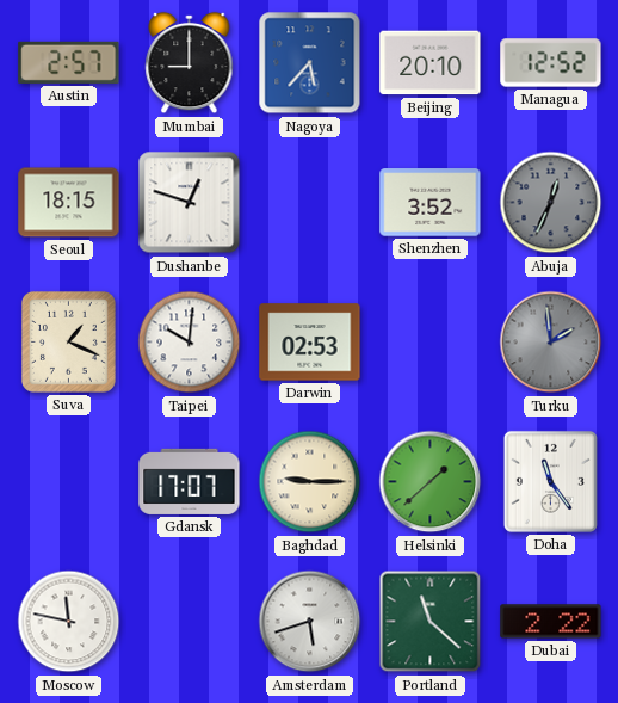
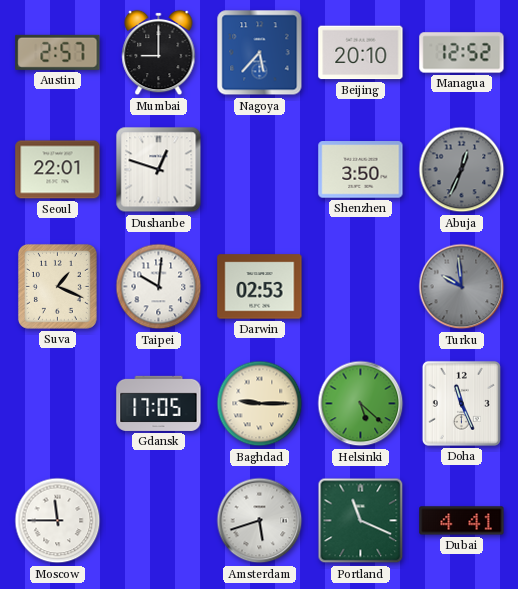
Seoul: 18:15 -> 22:01 (58, 170)
Shenzhen: 3:52 -> 3:50 (361, 170)
Turku: 1:59 -> 9:59 (462, 287)
Gdansk: 17:07 -> 17:05 (159, 403)
Helsinki: 1:38 -> 5:22 (361, 404)
Doha: 11:24 -> 11:26 (461, 403)
Moscow: 11:47 -> 11:45 (58, 521)
Portland: 11:22 -> 11:19 (361, 521)
Dubai: 2:22 -> 4:41 (462, 521)
